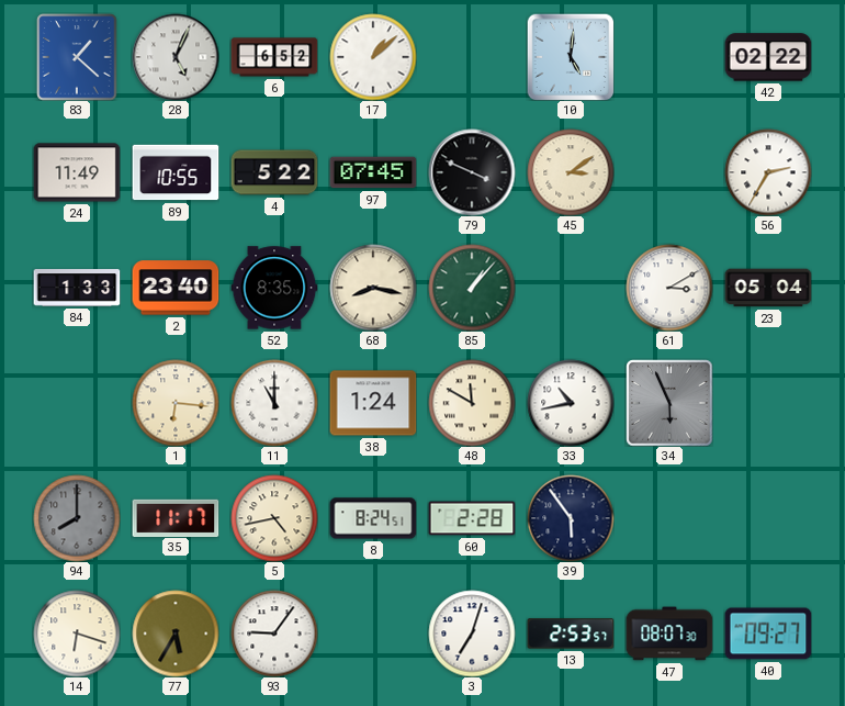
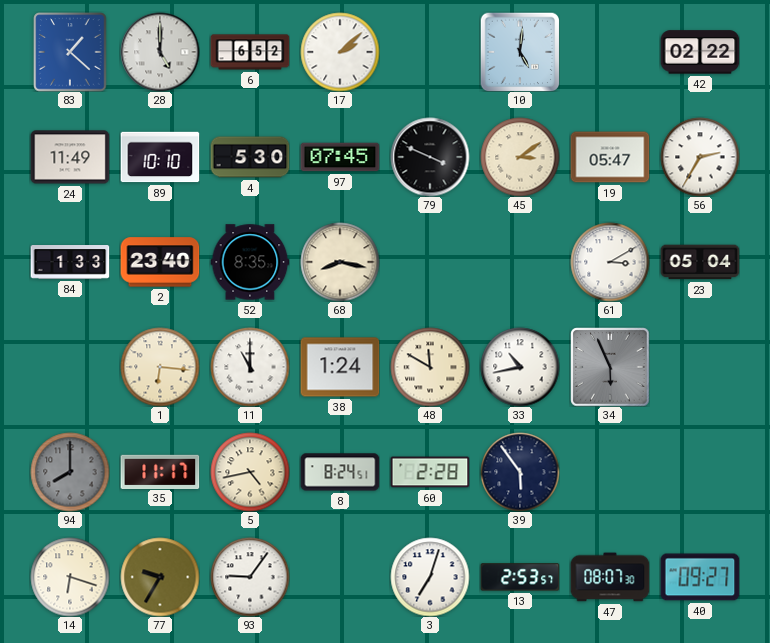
28: 5:04 -> 5:00 (160, 52)
17: 1:08 -> 2:08 (340, 52)
89: 10:55 -> 10:10 (160, 157)
4: 5:22 -> 5:30 (250, 157)
19: none -> 05:47 (610, 157)
85: 1:07 -> none (472, 288)
77: 5:35 -> 9:35 (160, 577)
